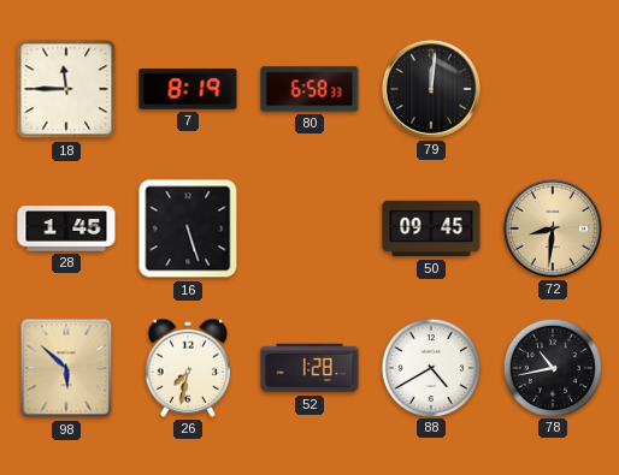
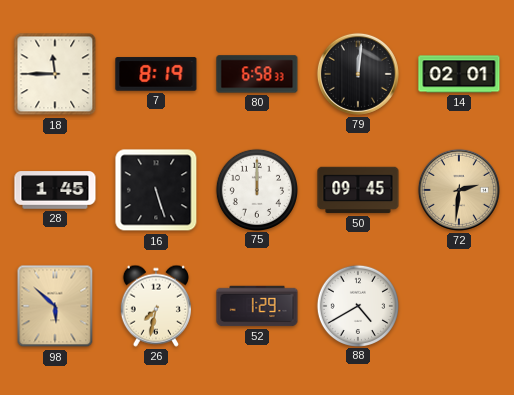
14: none -> 02:01 (459, 74)
75: none -> 12:00 (256, 189)
72: 8:31 -> 2:31 (459, 190)
52: 1:28 -> 1:29 (257, 306)
78: 10:43 -> none (552, 367)
